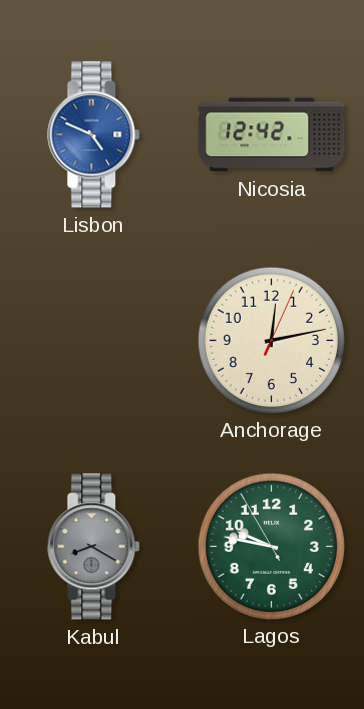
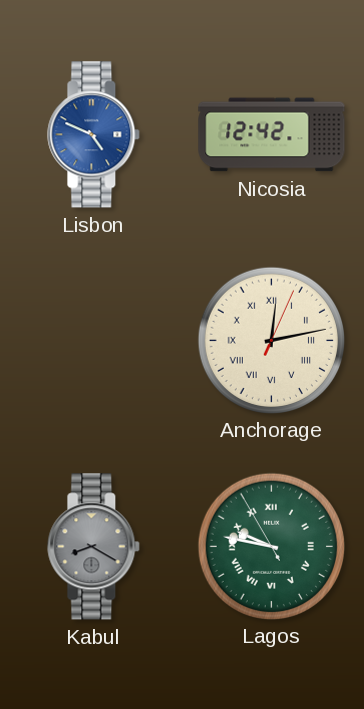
Anchorage numerals: Arabic -> Roman (271, 340)
Lagos numerals: Arabic -> Roman (271, 546)
